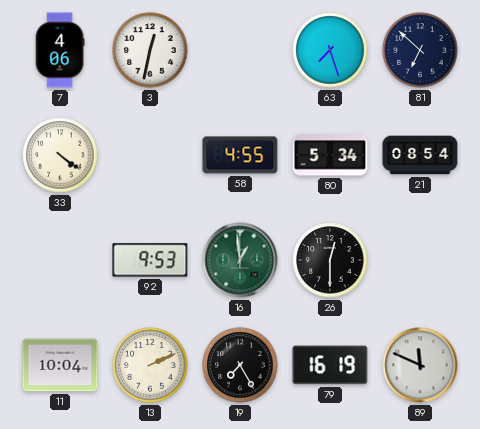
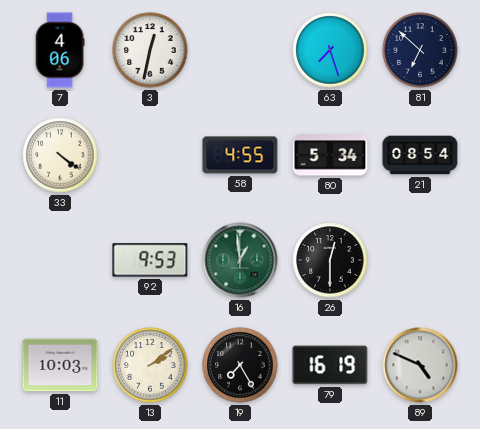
11: 10:04 -> 10:03 (60, 365)
13: 2:11 -> 2:09 (150, 365)
89: 11:49 -> 4:49 (420, 365)
